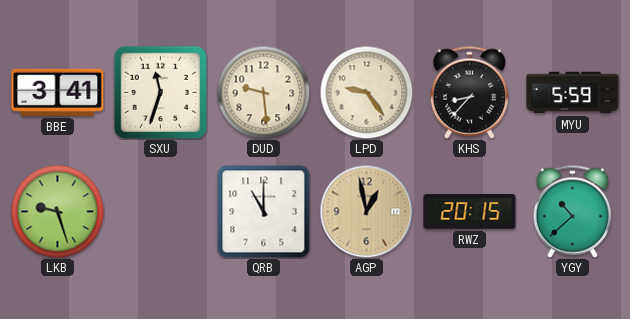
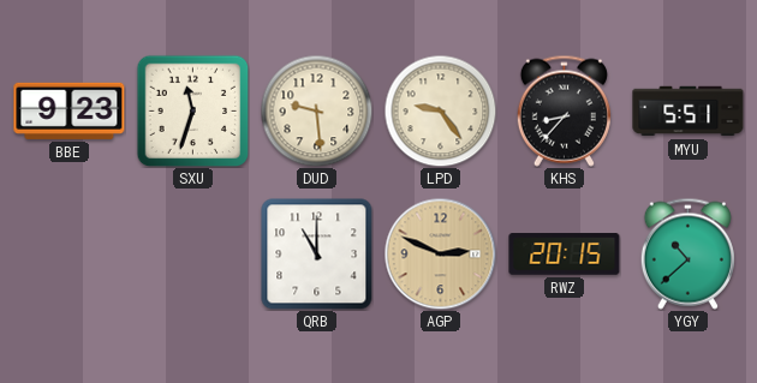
BBE: 3:41 -> 9:23 (70, 110)
MYU: 5:59 -> 5:51 (689, 112)
LKB: 9:27 -> none (57, 211)
AGP: 12:58 -> 2:49 (440, 253)
